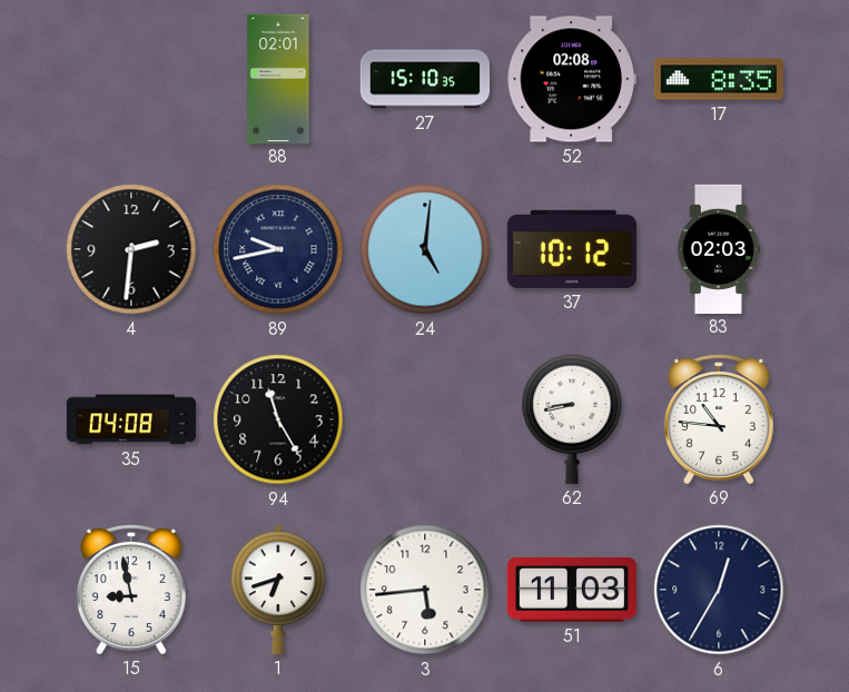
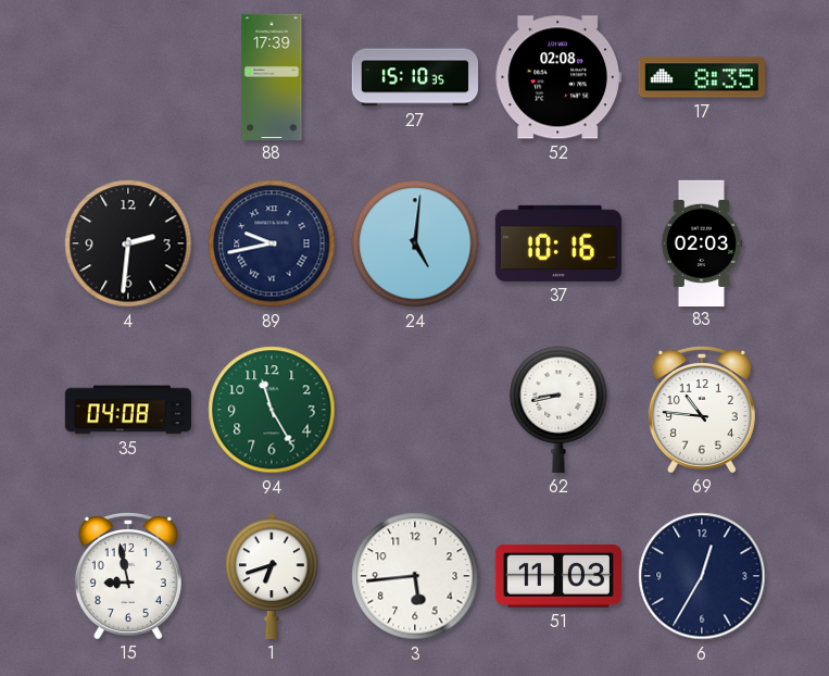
88: 02:01 -> 17:39 (272, 76)
37: 10:12 -> 10:16 (558, 243)
94 dial: black -> green (272, 410)
